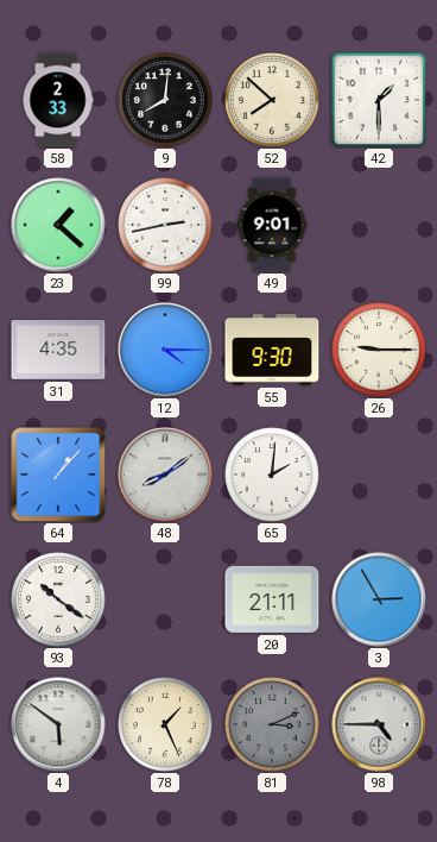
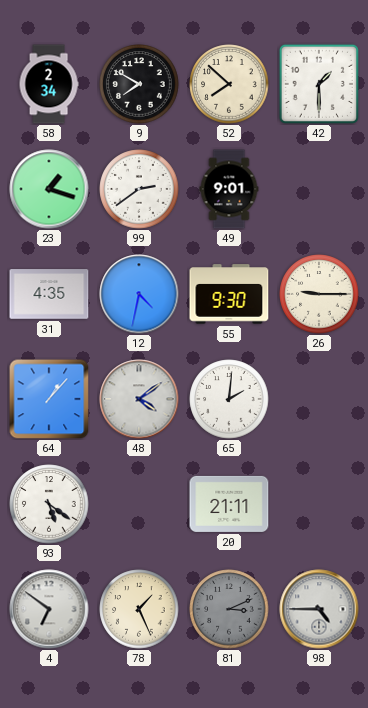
58: 2:33 -> 2:34 (49, 84)
9: 8:01 -> 7:50 (139, 84)
23: 1:22 -> 1:18 (49, 189)
99: 2:43 -> 2:39 (139, 189)
12: 4:15 -> 4:32 (139, 294)
48: 8:09 -> 4:09 (139, 399)
93: 10:21 -> 5:21 (49, 504)
3: 2:55 -> none (379, 599)
4: 5:51 -> 6:51 (49, 609)
